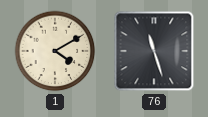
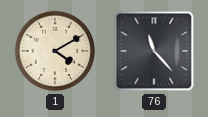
76: 11:27 -> 11:23 (154, 51)
